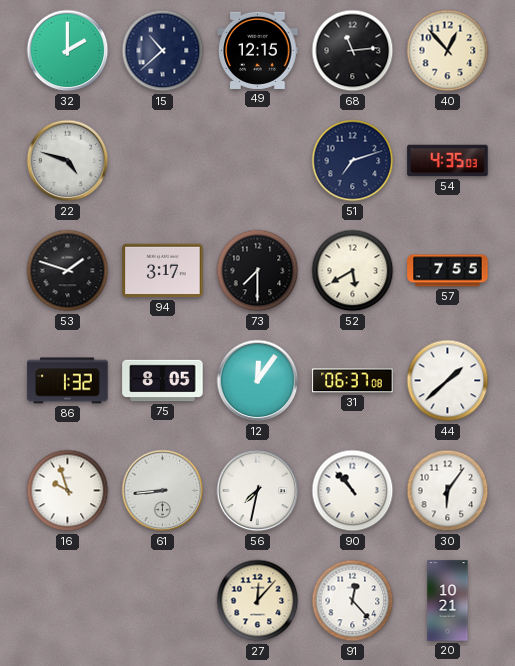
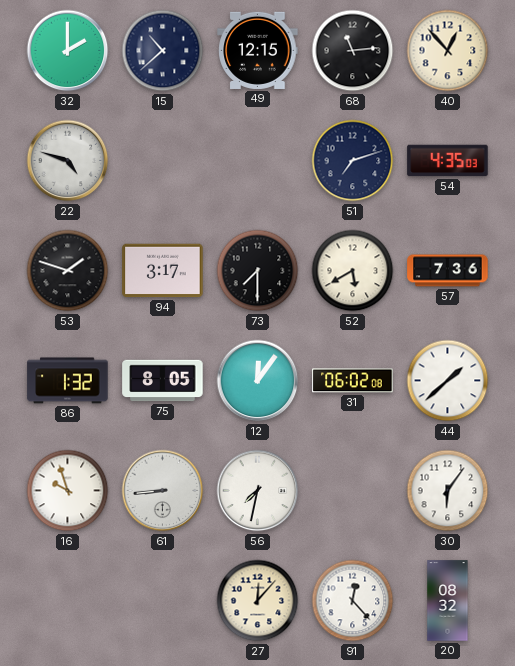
57: 7:55 -> 7:36 (448, 271)
31: 06:37 -> 06:02 (353, 381)
90: 10:53 -> none (353, 491)
20: 10:21 -> 08:32 (448, 601)
